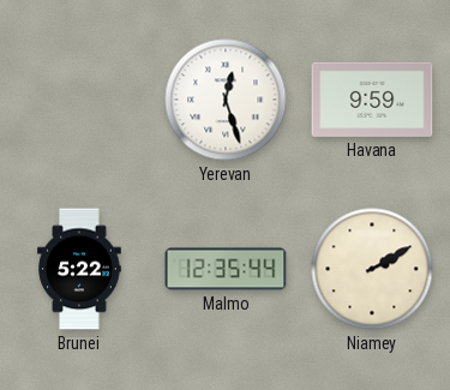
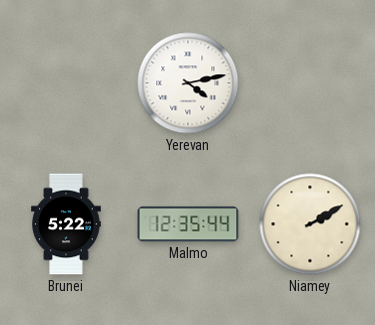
Yerevan: 12:27 -> 4:13 (188, 83)
Havana: 9:59 -> none (372, 100)
